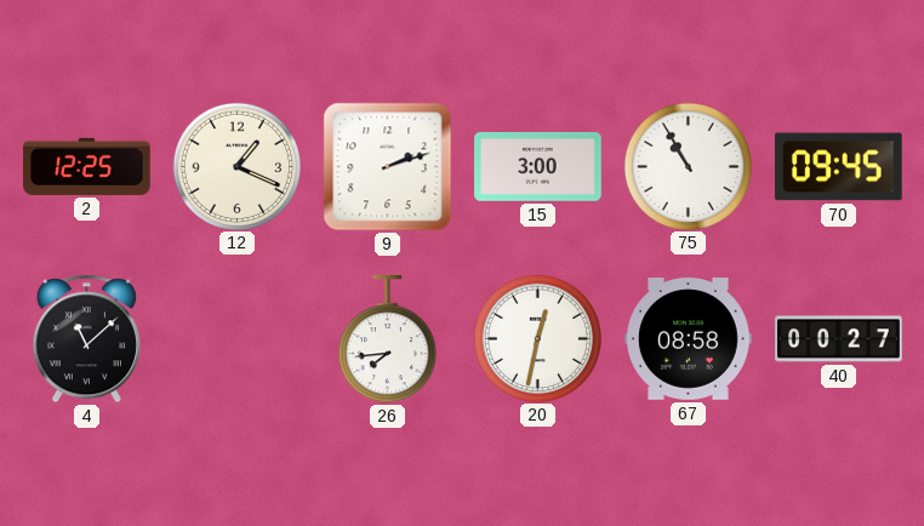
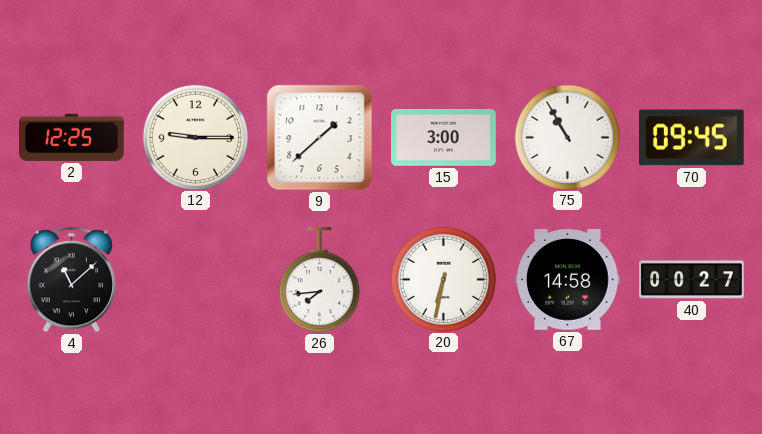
12: 1:19 -> 9:15 (195, 137)
9: 2:12 -> 1:38 (320, 138)
20: 12:32 -> 6:32 (443, 279)
67: 08:58 -> 14:58 (568, 280)
